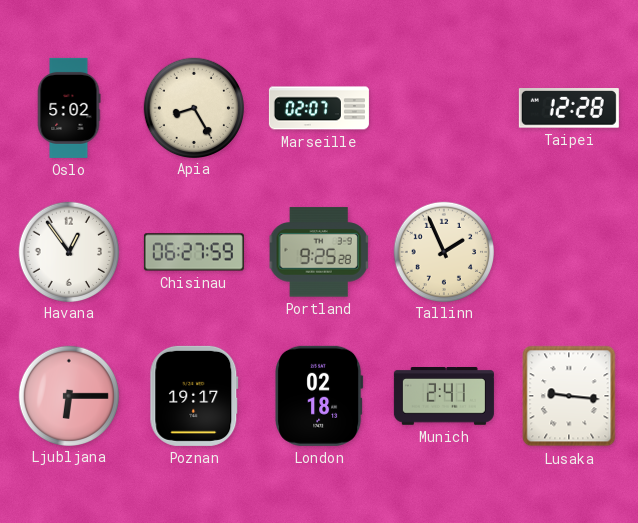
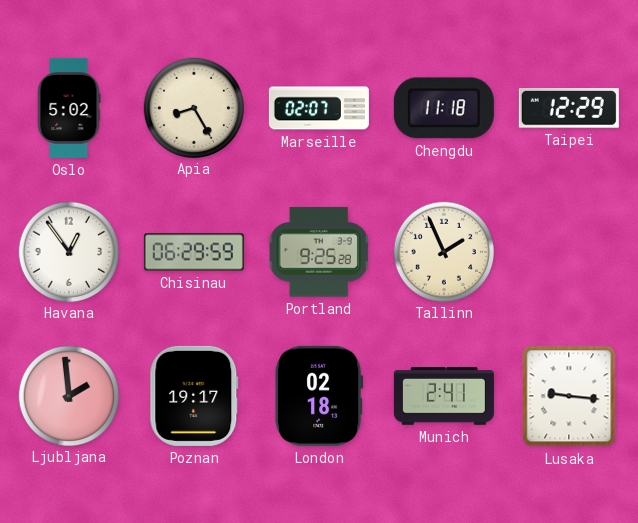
Chengdu: none -> 11:18 (444, 108)
Taipei: 12:28 -> 12:29 (569, 109)
Chisinau: 06:27 -> 06:29 (194, 252)
Ljubljana: 6:15 -> 1:59 (68, 395)
